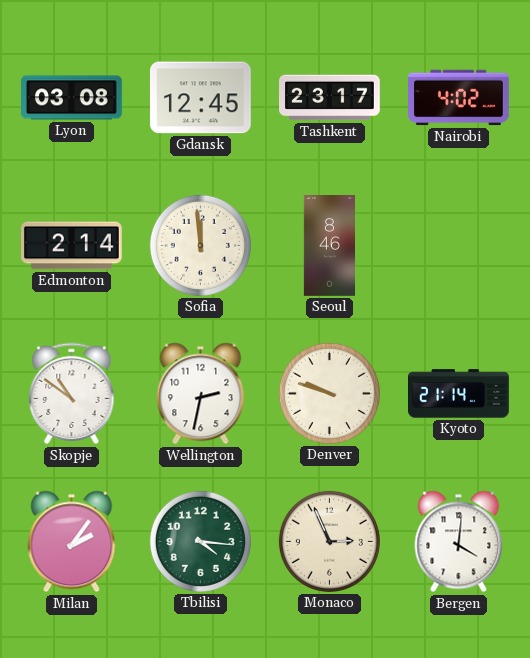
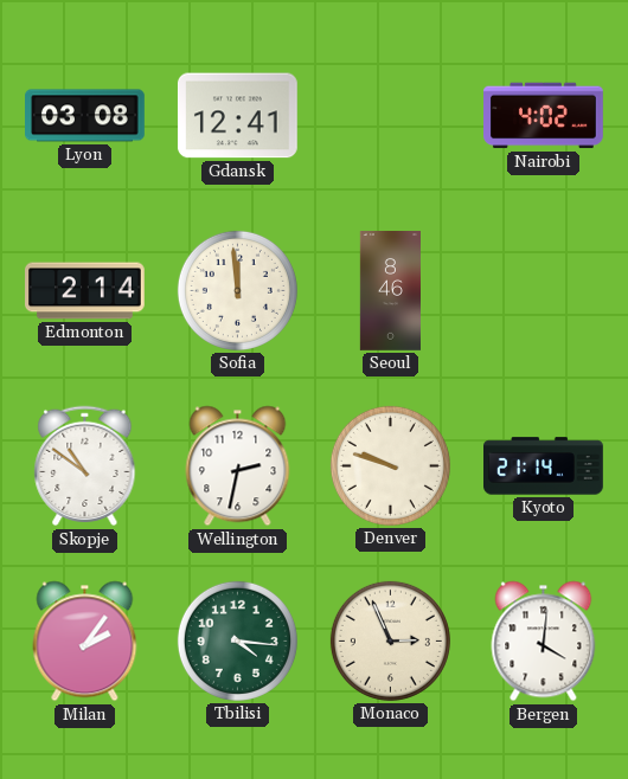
Gdansk: 12:45 -> 12:41 (237, 116)
Tashkent: 23:17 -> none (330, 98)
